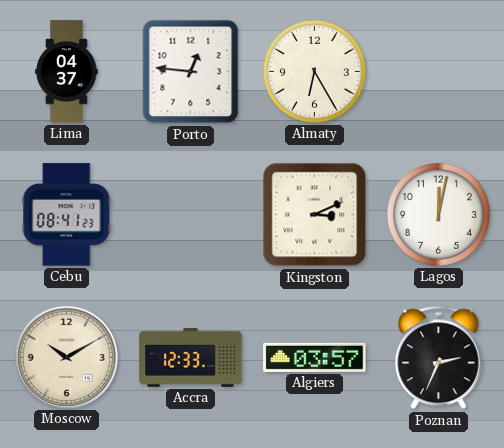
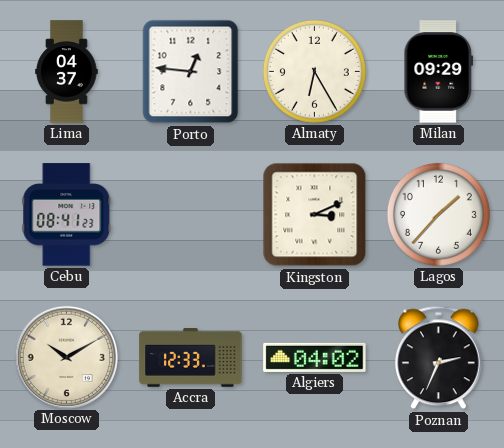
Milan: none -> 09:29 (439, 72)
Lagos: 12:02 -> 1:37 (438, 214)
Algiers: 03:57 -> 04:02 (315, 357)
